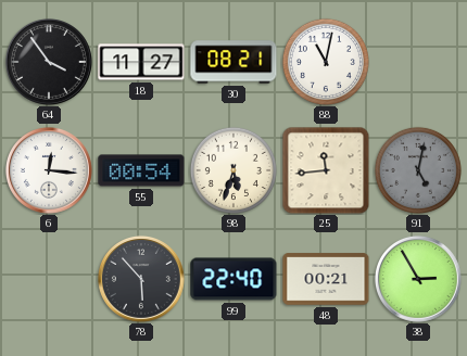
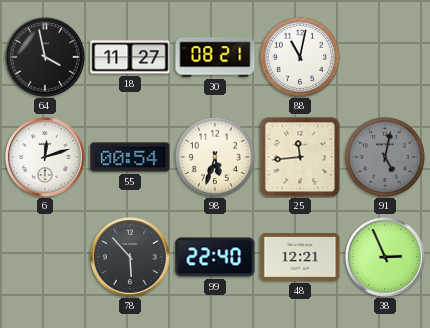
64: 3:54 -> 3:58 (45, 57)
6: 12:16 -> 12:12 (45, 157)
48: 00:21 -> 12:21 (300, 257)
38: 2:55 -> 2:56 (385, 257)
